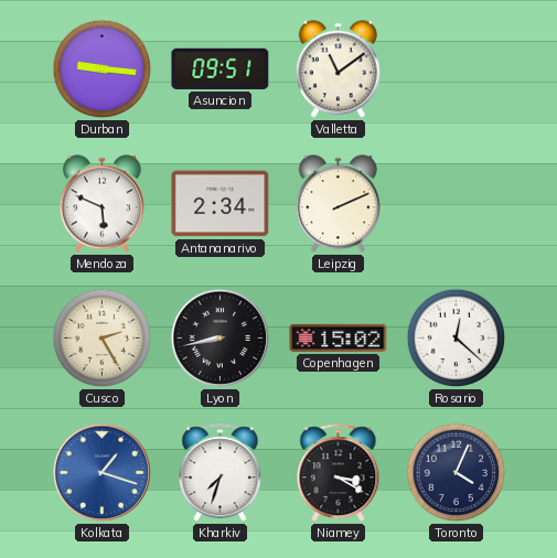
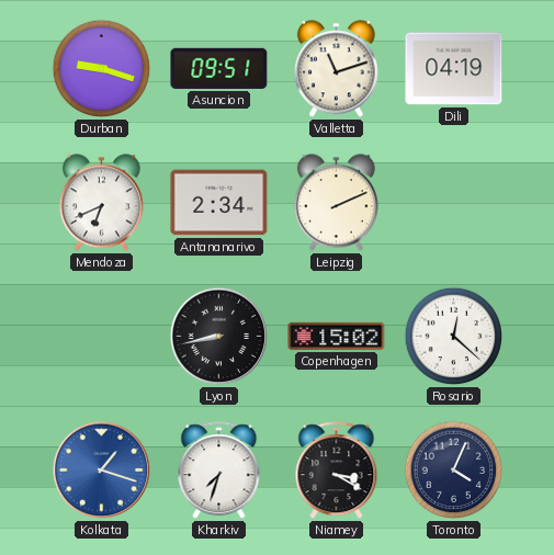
Durban: 9:16 -> 9:18 (102, 69)
Valletta: 11:09 -> 11:12 (336, 69)
Dili: none -> 04:19 (454, 69)
Mendoza: 5:49 -> 6:41 (101, 203)
Cusco: 2:25 -> none (103, 339)
